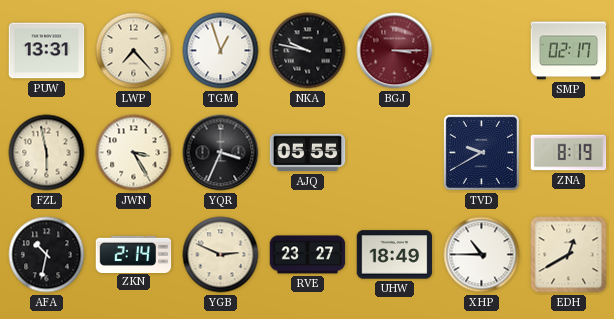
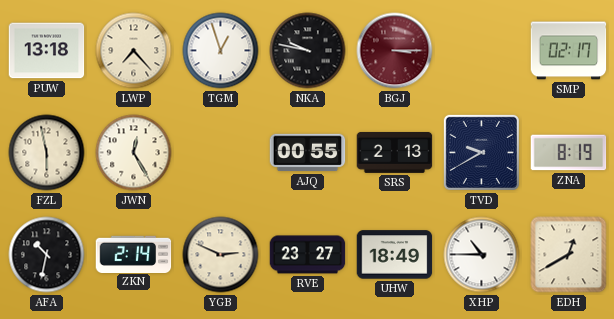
PUW: 13:31 -> 13:18 (47, 51)
JWN: 3:25 -> 12:25 (134, 153)
YQR: 3:34 -> none (221, 153)
AJQ: 05:55 -> 00:55 (308, 153)
SRS: none -> 2:13 (395, 152)
